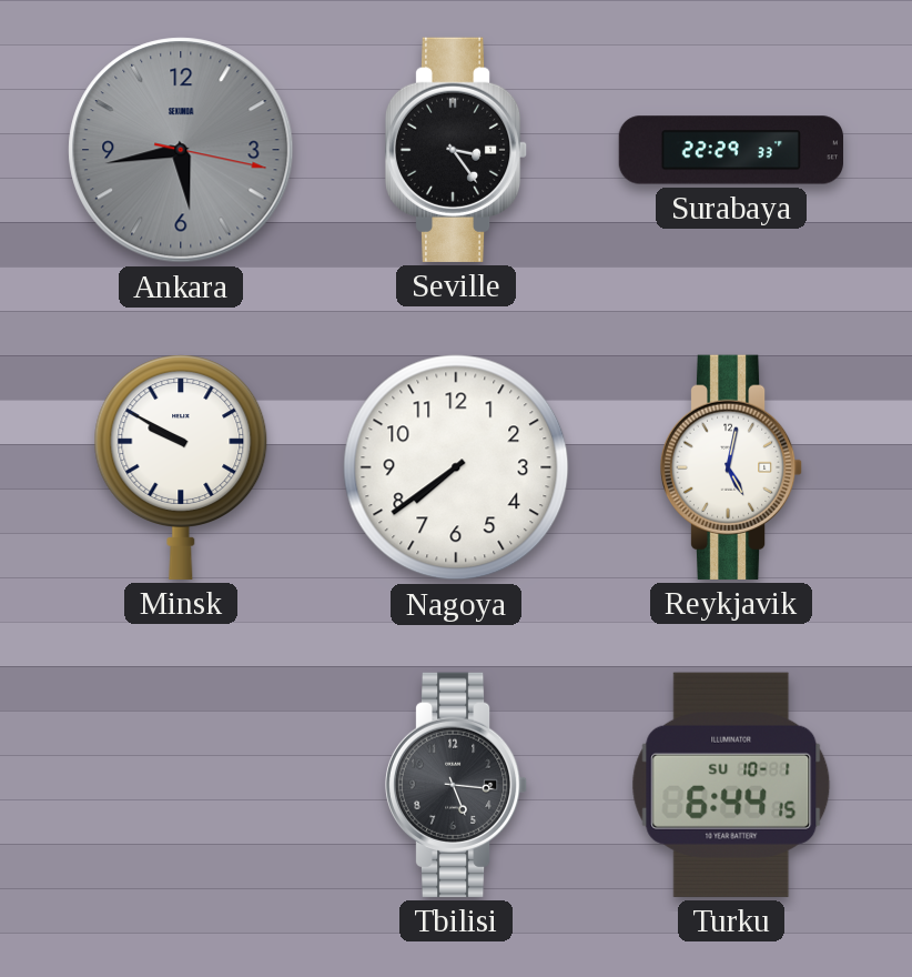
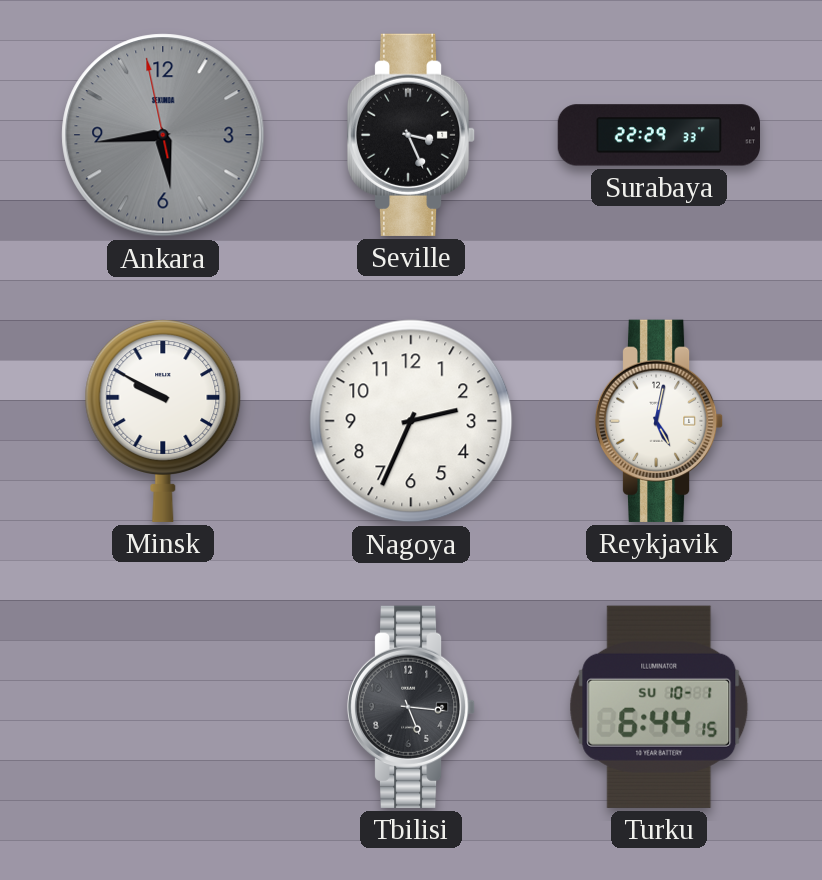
Ankara: 5:43:17 -> 5:43:58 (163, 135)
Seville: 3:24 -> 3:26 (411, 135)
Nagoya: 7:39 -> 2:34 (411, 421)
